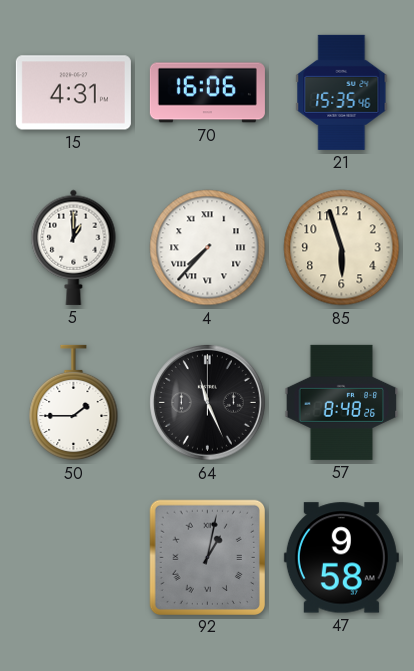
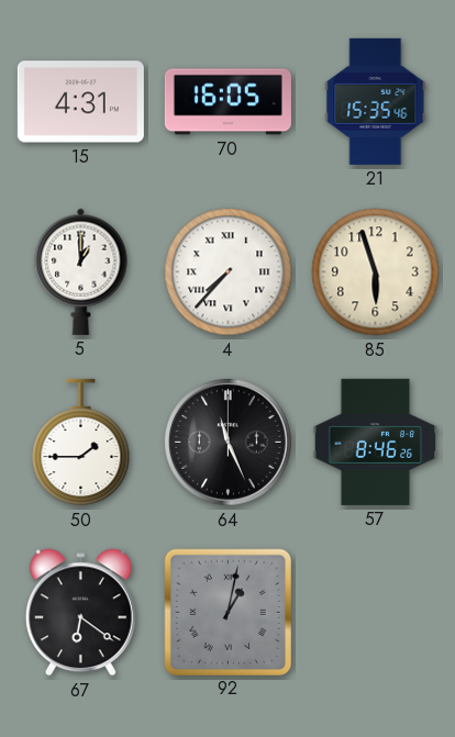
70: 16:06 -> 16:05 (227, 102)
57: 8:48 -> 8:46 (376, 442)
67: none -> 6:21 (80, 613)
47: 9:58 -> none (341, 558)
